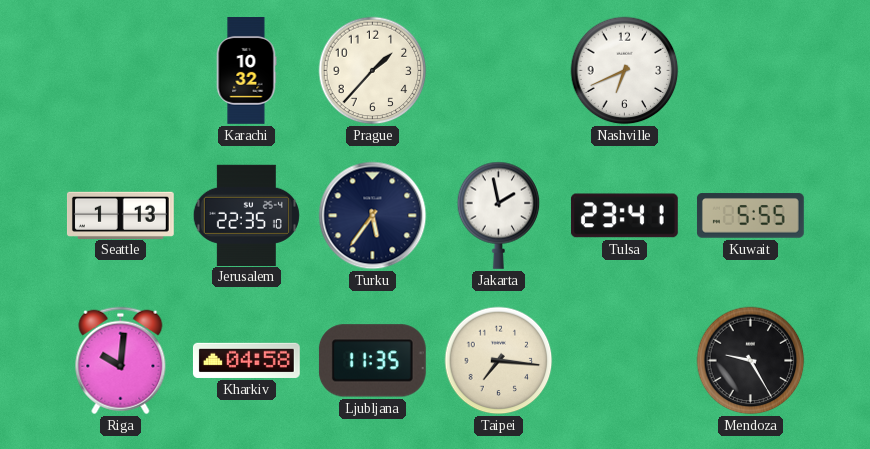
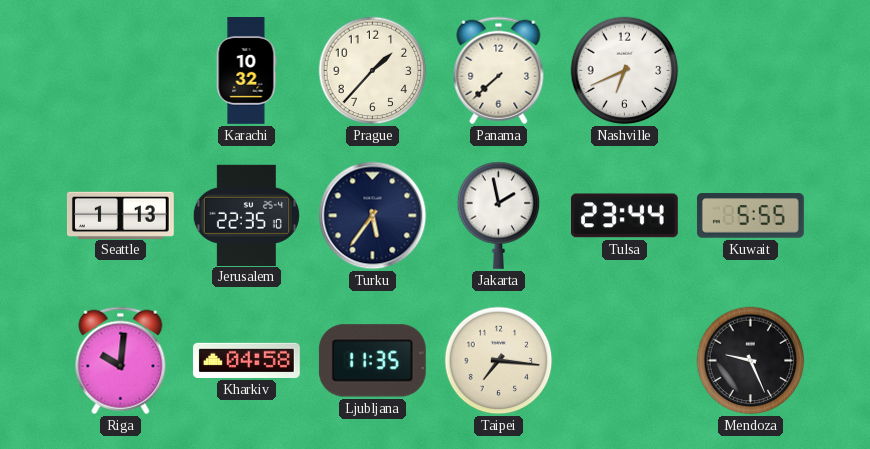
Panama: none -> 7:38 (499, 71)
Tulsa: 23:41 -> 23:44 (624, 216)
Mendoza: 9:25 -> 9:26 (751, 361)
